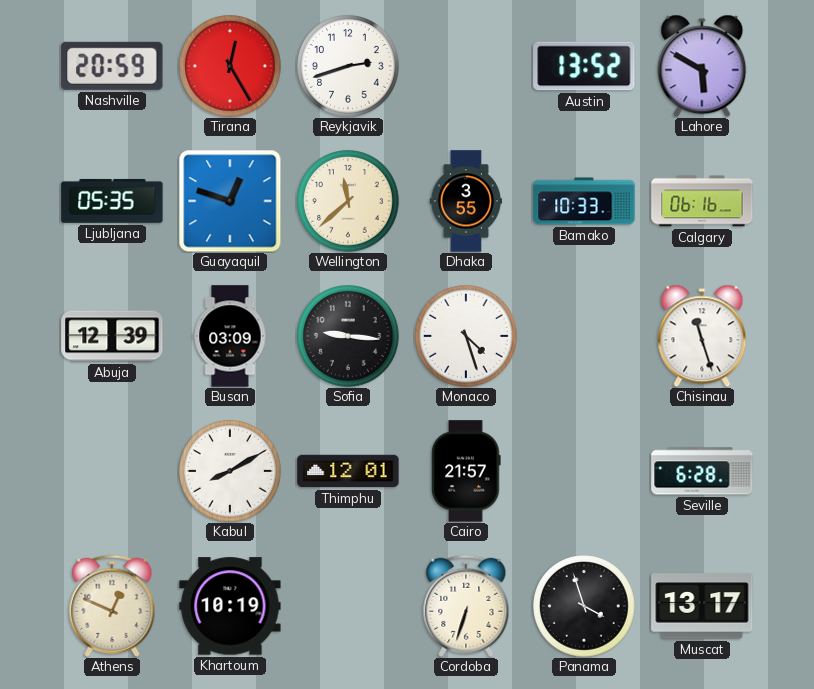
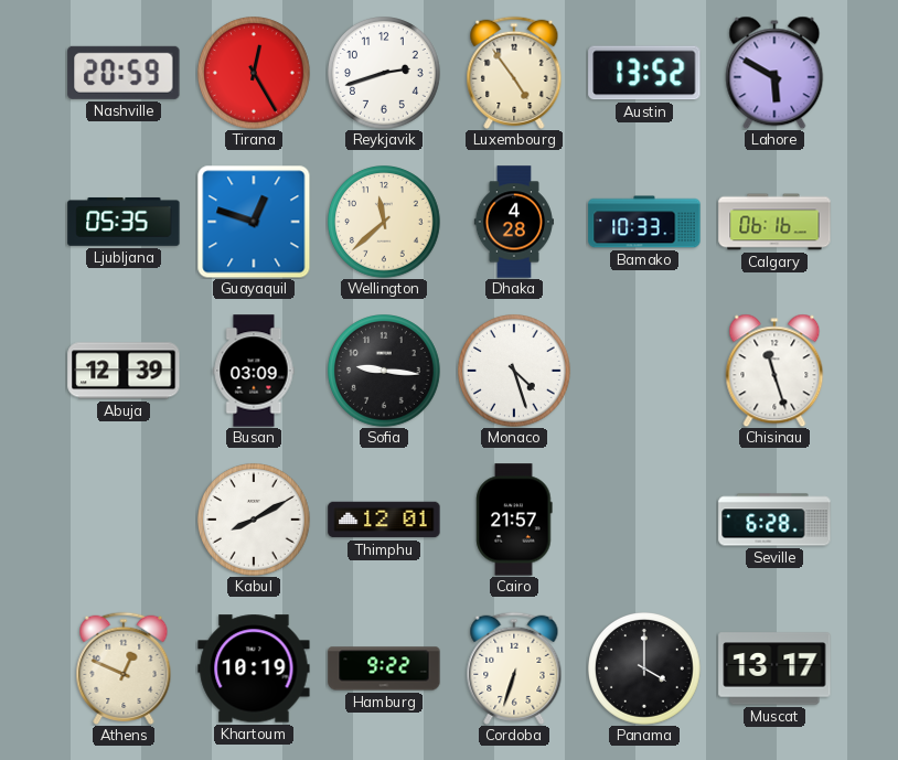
Luxembourg: none -> 4:54 (514, 73)
Dhaka: 3:55 -> 4:28 (514, 222)
Hamburg: none -> 9:22 (384, 668)
Panama: 3:57 -> 4:00 (645, 670)
